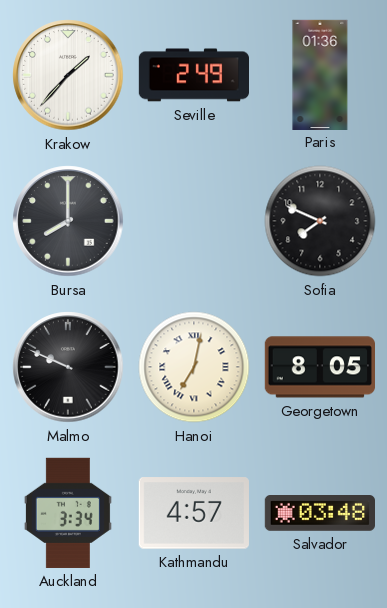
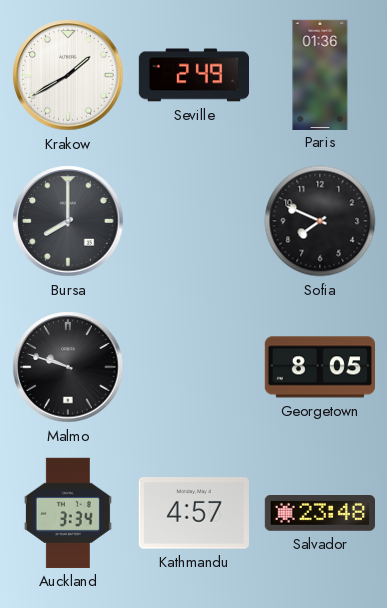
Krakow: 1:37 -> 1:40 (68, 75)
Malmo: 9:49 -> 9:48 (68, 367)
Hanoi: 7:02 -> none (194, 367)
Salvador: 03:48 -> 23:48 (319, 514)
